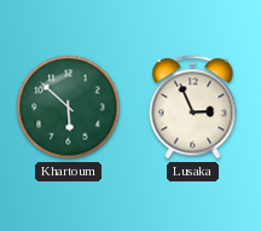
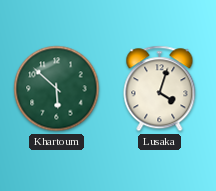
Lusaka: 2:56 -> 4:03 (160, 89)
